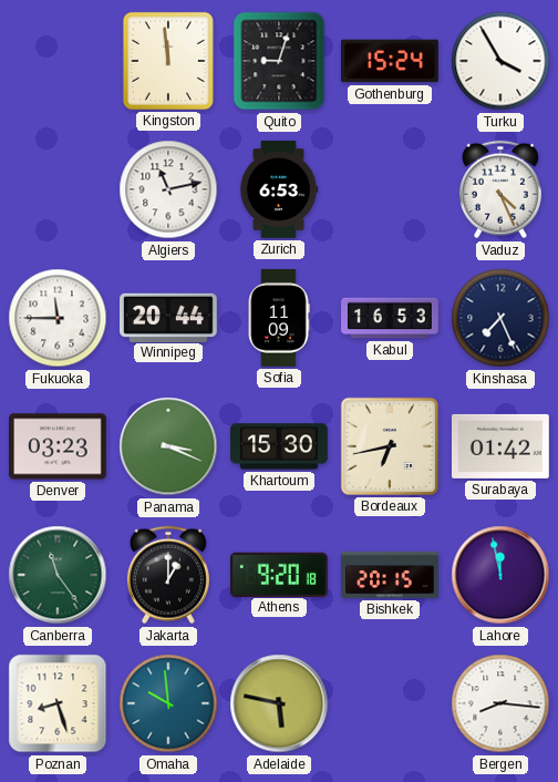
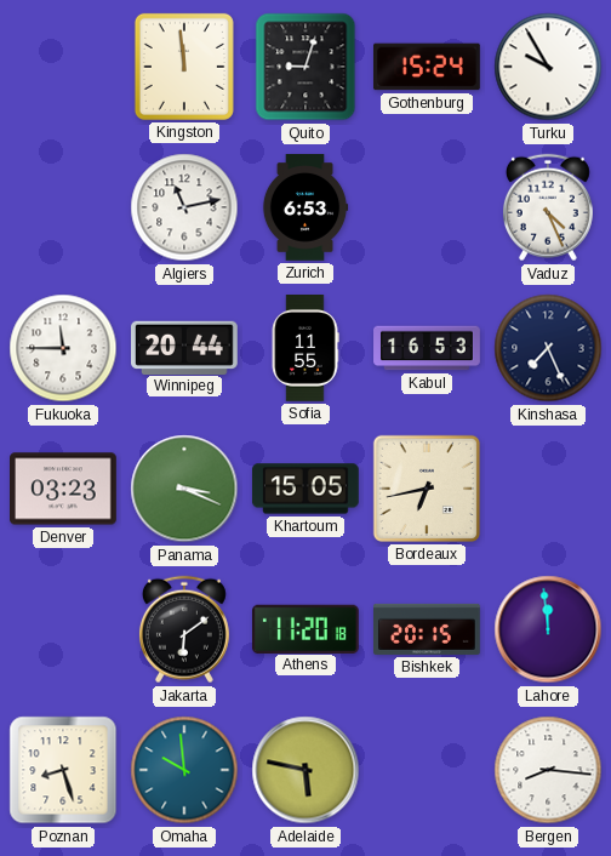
Turku: 3:55 -> 9:55 (548, 67)
Sofia: 11:09 -> 11:55 (305, 349)
Khartoum: 15:30 -> 15:05 (305, 489)
Surabaya: 01:42 -> none (502, 446)
Canberra: 11:24 -> none (58, 575)
Jakarta: 1:00 -> 6:09 (184, 629)
Athens: 9:20 -> 11:20 (305, 628)
Lahore: 11:58 -> 11:59 (548, 629)
